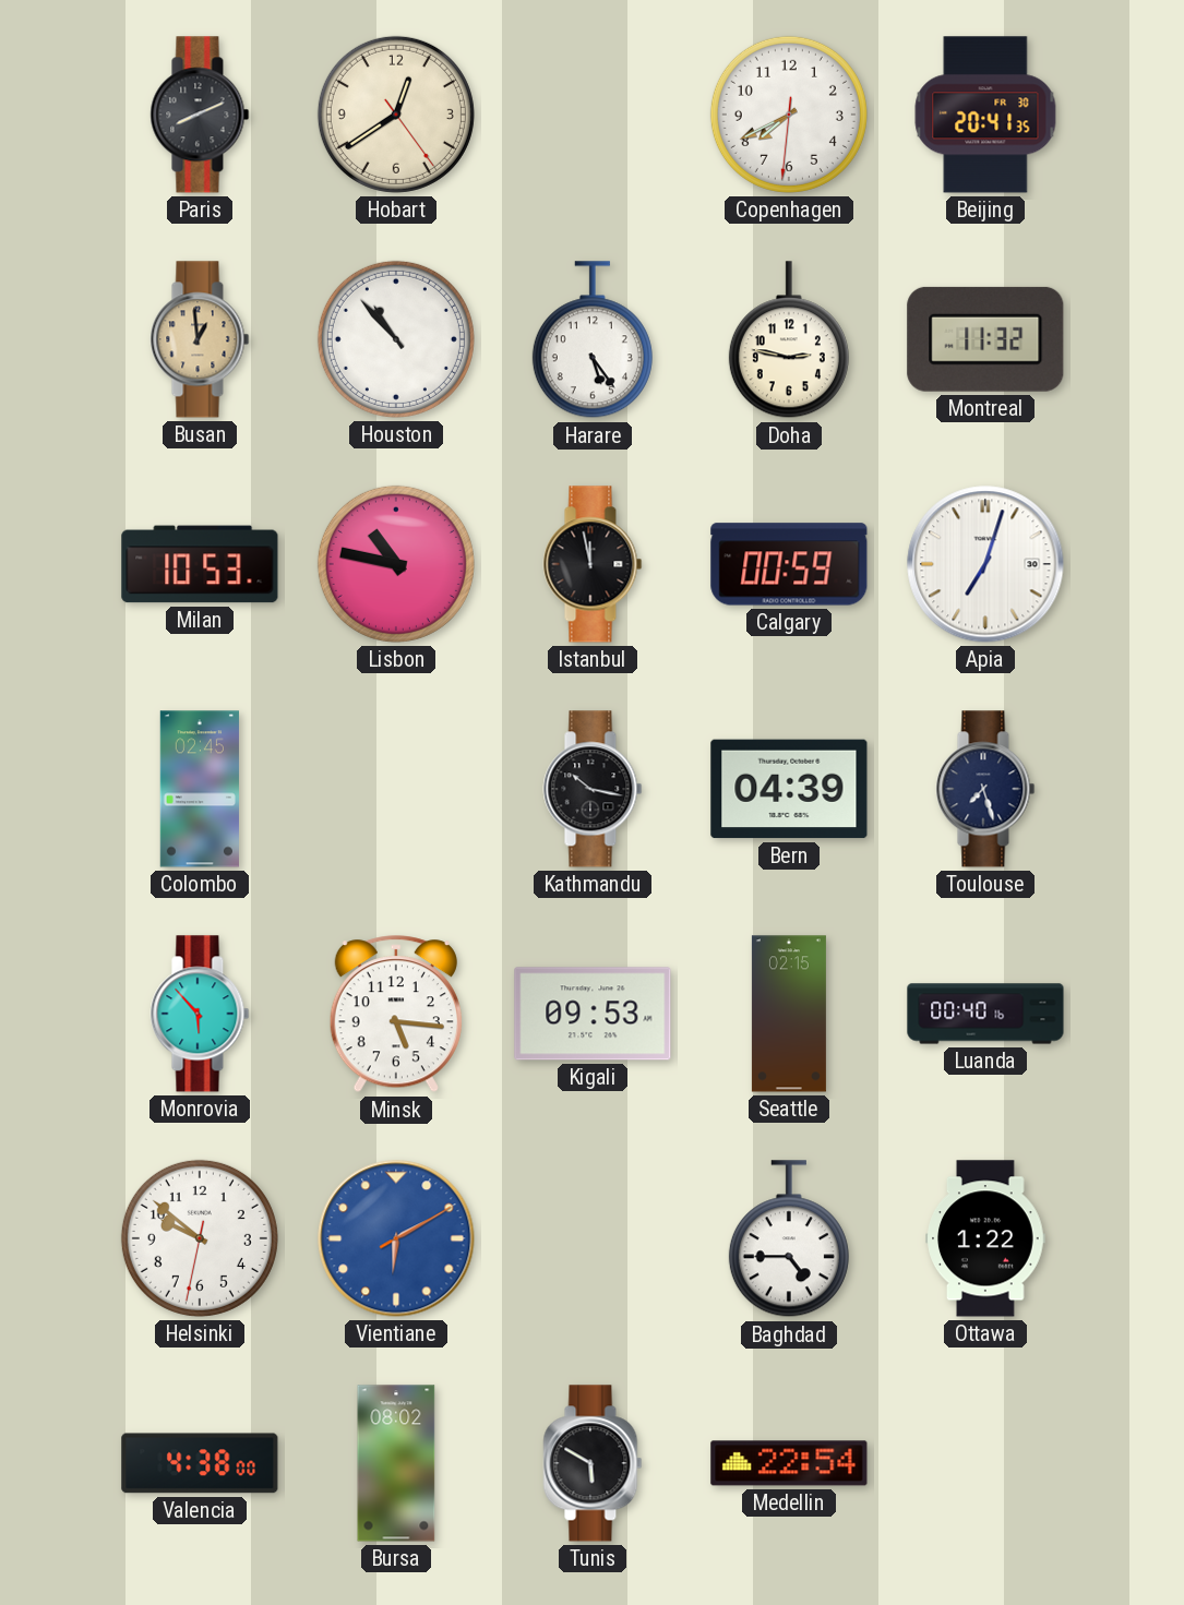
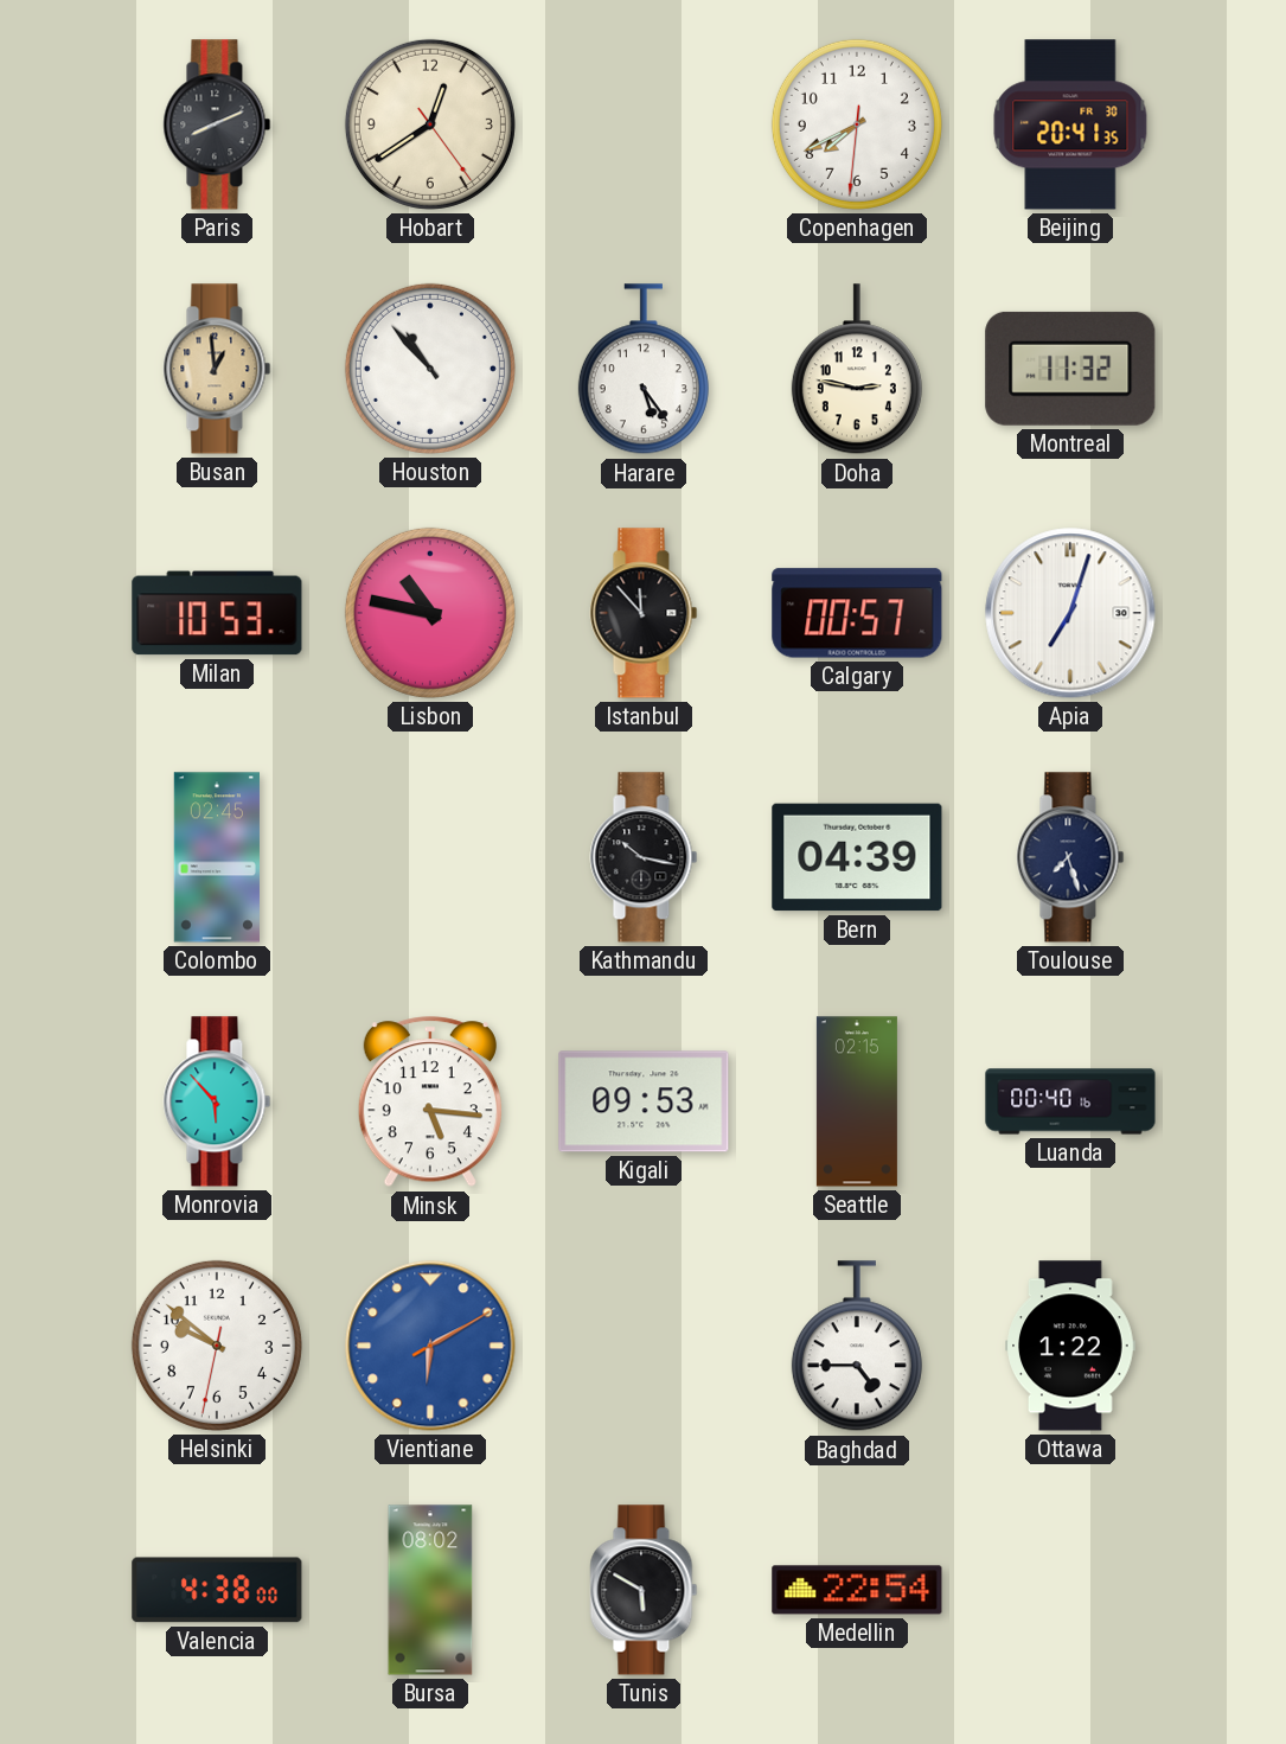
Istanbul: 11:58 -> 11:53 (644, 613)
Calgary: 00:59 -> 00:57 (857, 613)
